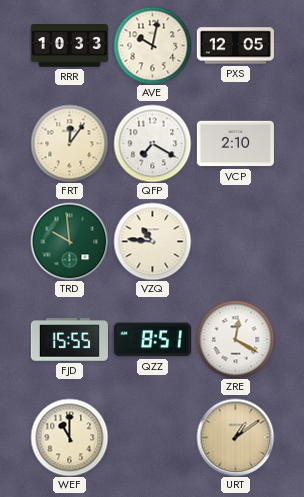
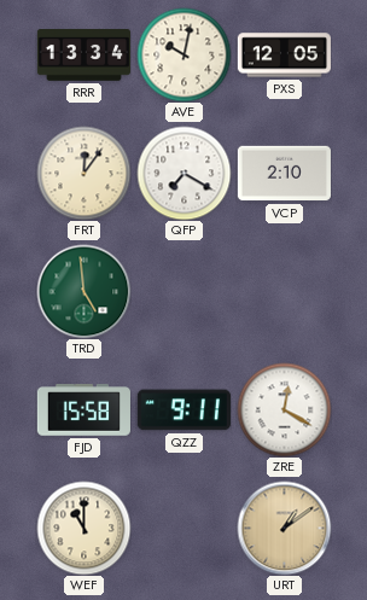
RRR: 10:33 -> 13:34 (83, 56)
TRD: 9:59 -> 4:59 (83, 291)
VZQ: 10:46 -> none (152, 241)
FJD: 15:55 -> 15:58 (83, 410)
QZZ: 8:51 -> 9:11 (183, 410)
